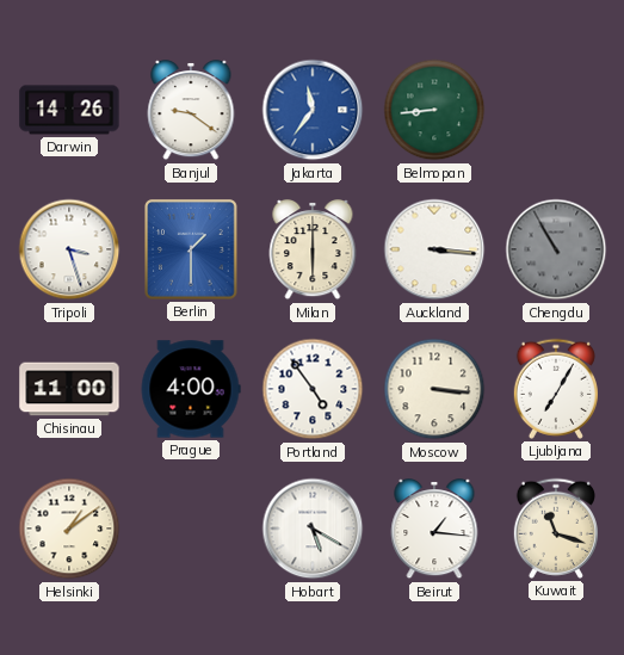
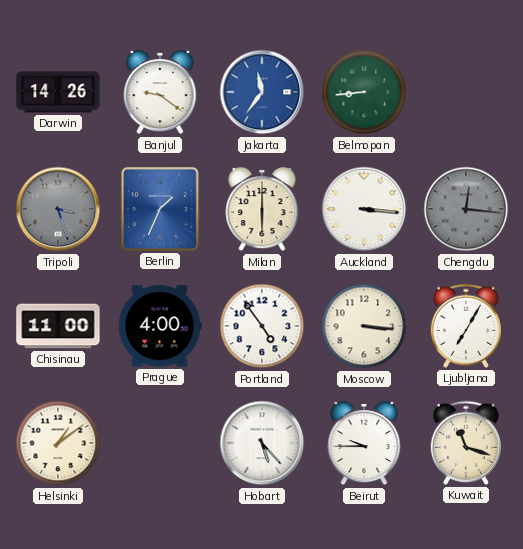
Tripoli dial: white -> grey (58, 209)
Berlin: 1:30 -> 1:34 (161, 210)
Chengdu: 10:55 -> 12:16 (466, 209)
Hobart: 5:20 -> 5:23 (262, 443)
Beirut: 1:16 -> 9:45 (364, 444)
